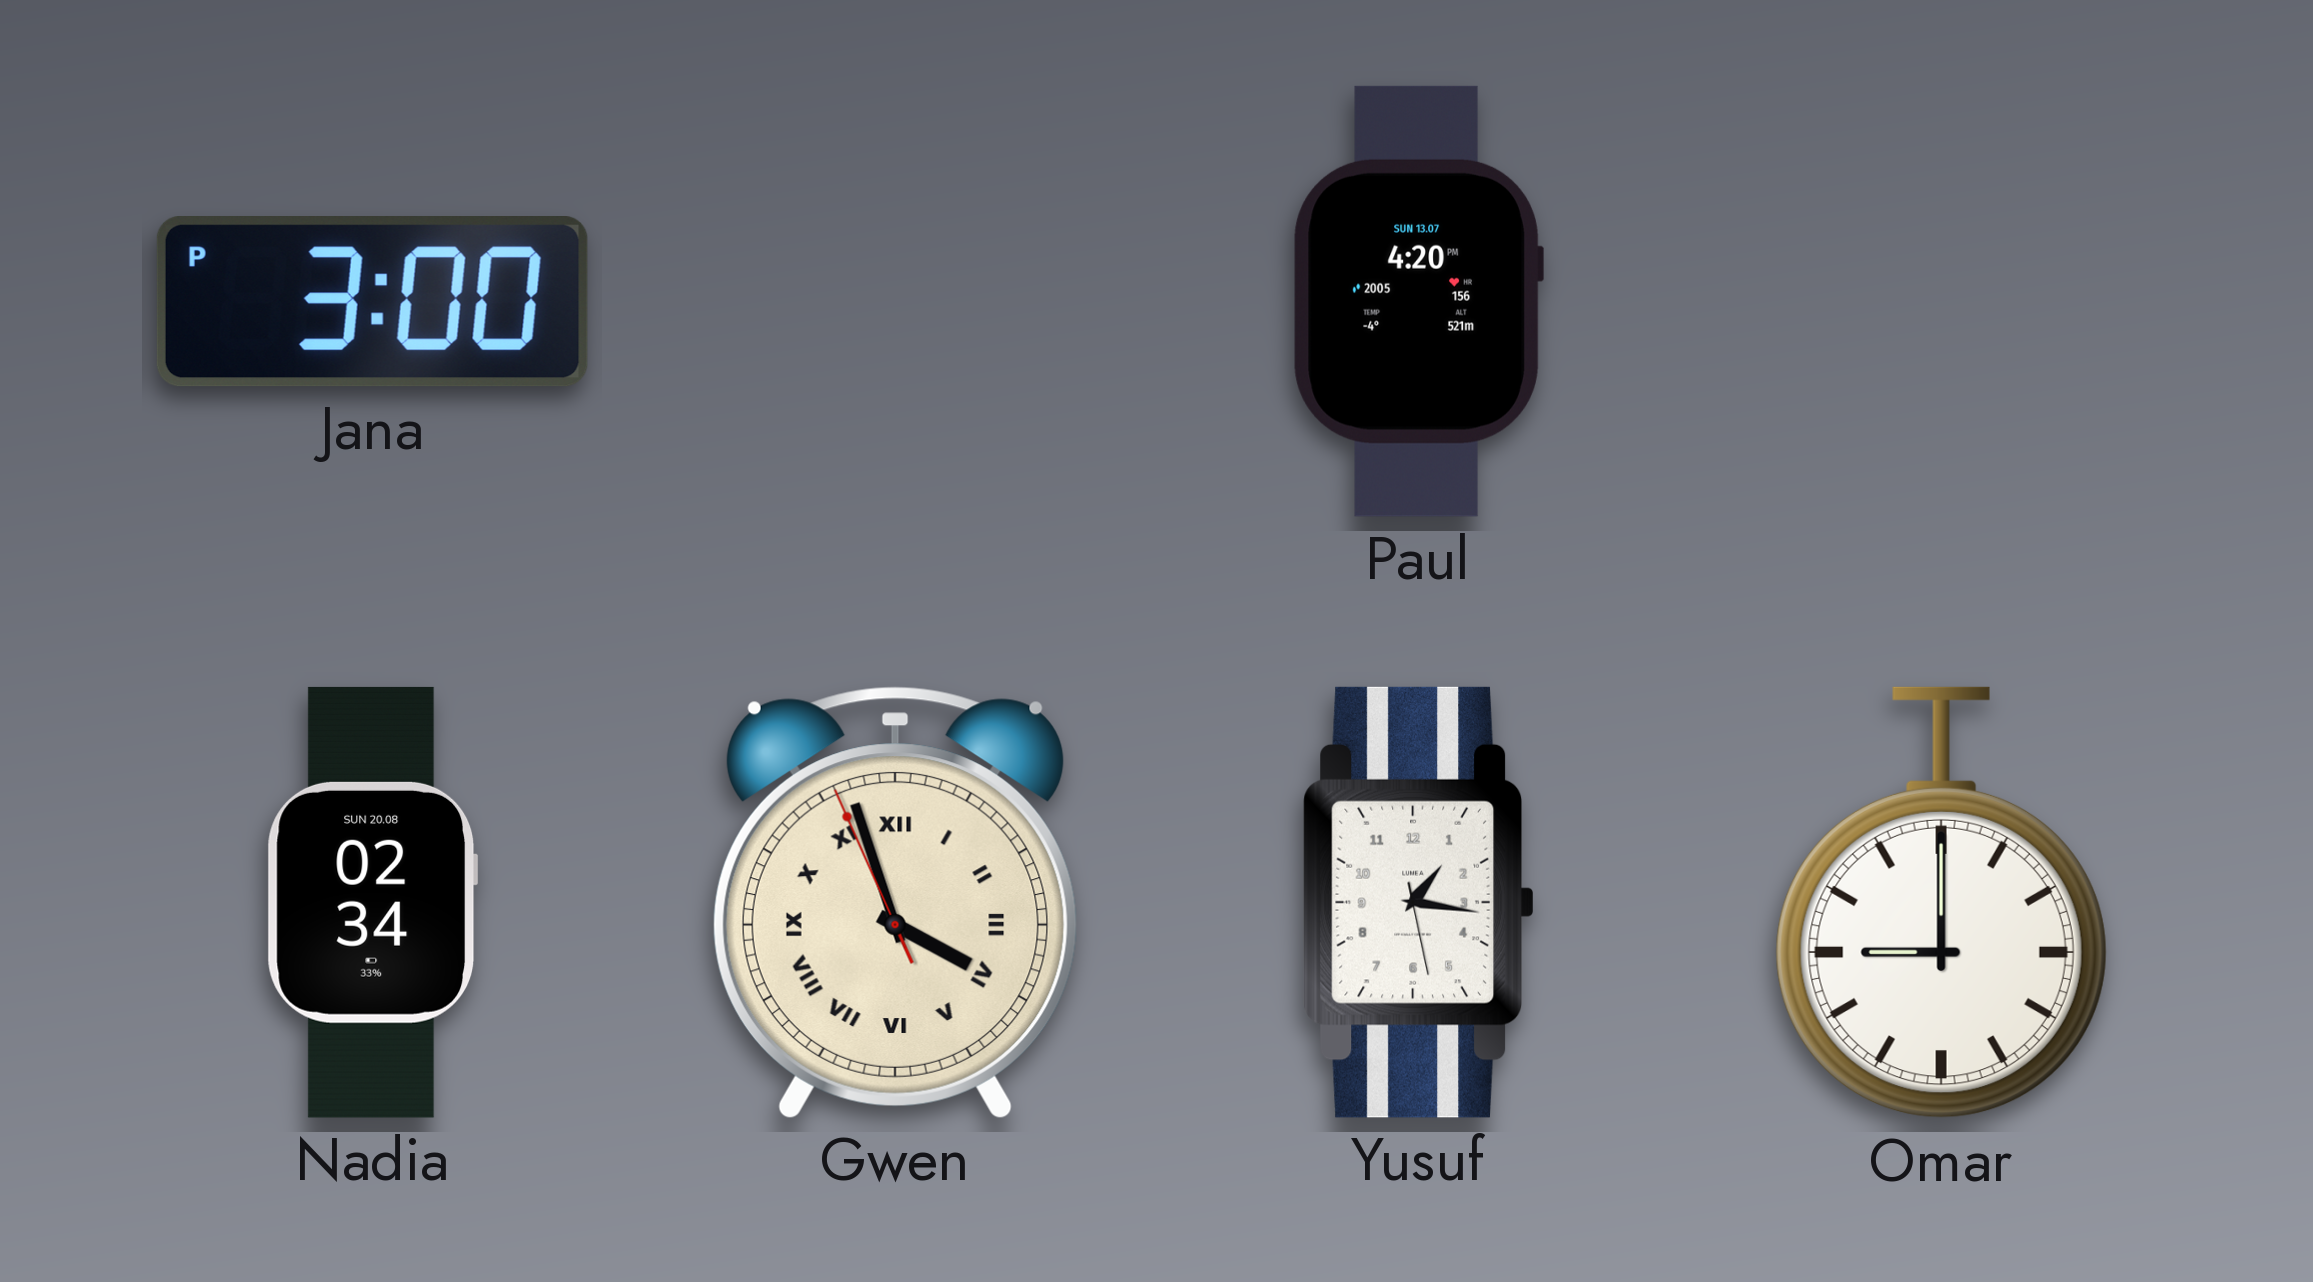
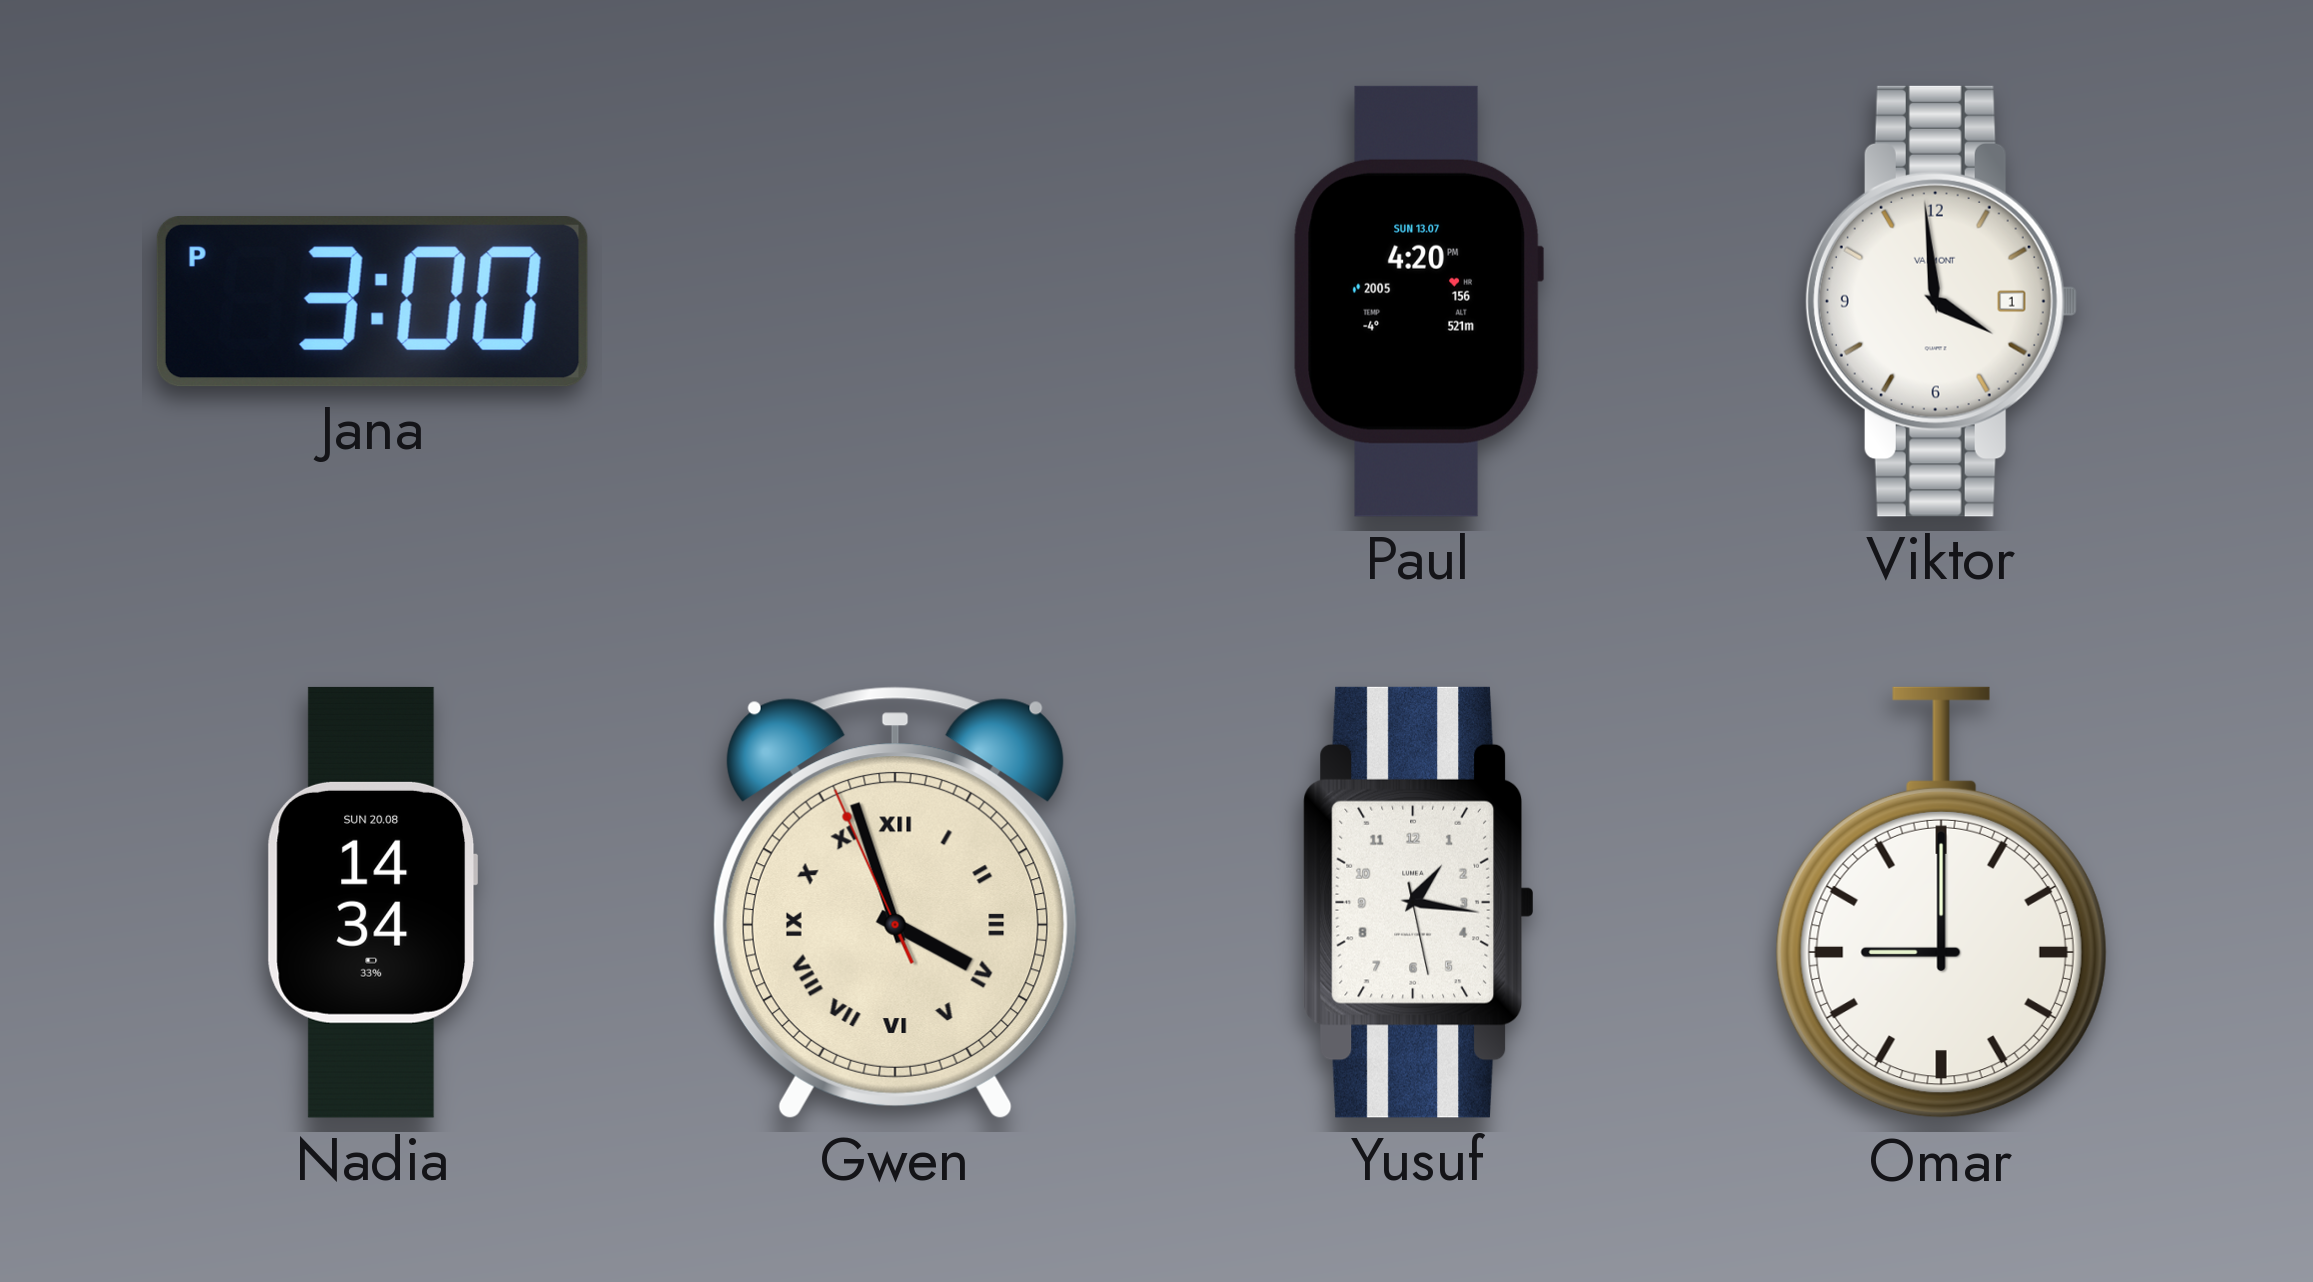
Viktor: none -> 3:59 (1941, 301)
Nadia: 02:34 -> 14:34 (373, 902)
